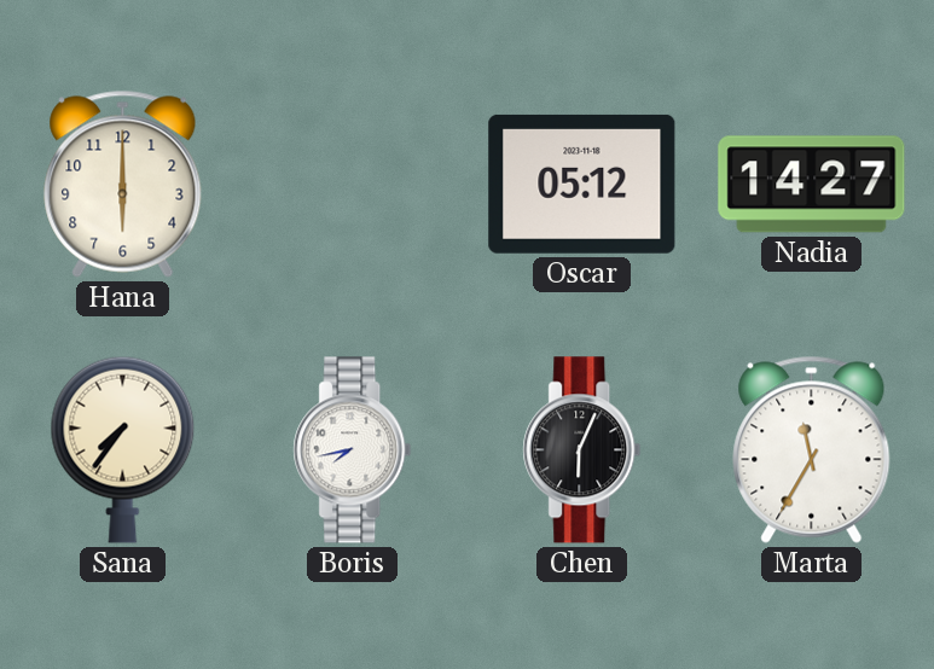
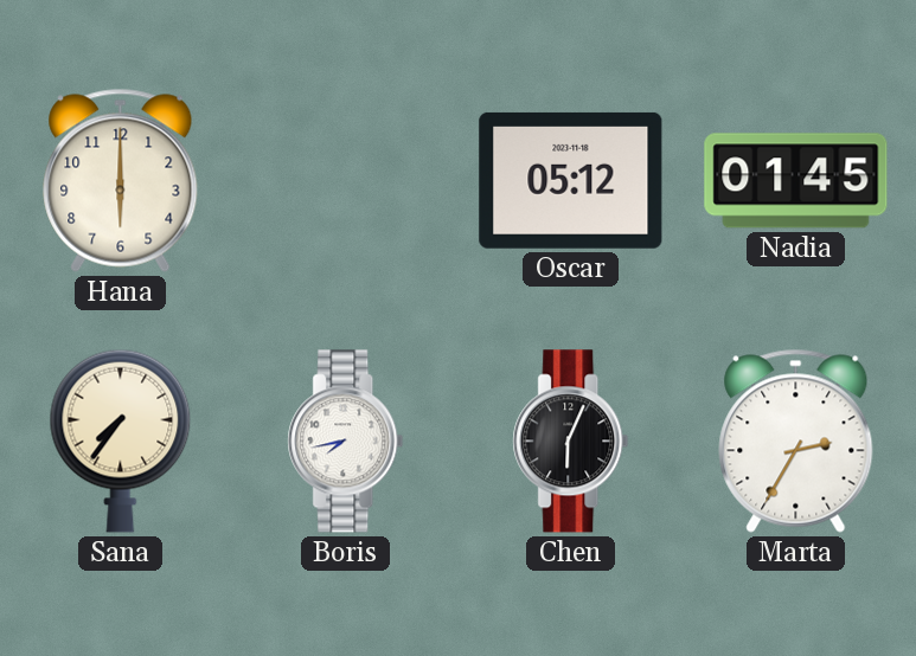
Nadia: 14:27 -> 01:45 (796, 181)
Marta: 11:35 -> 2:35 (796, 440)
